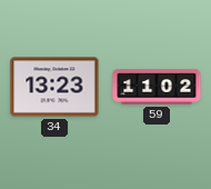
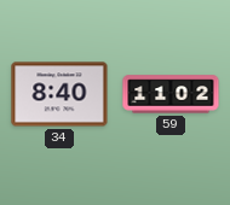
34: 13:23 -> 8:40 (59, 94)
